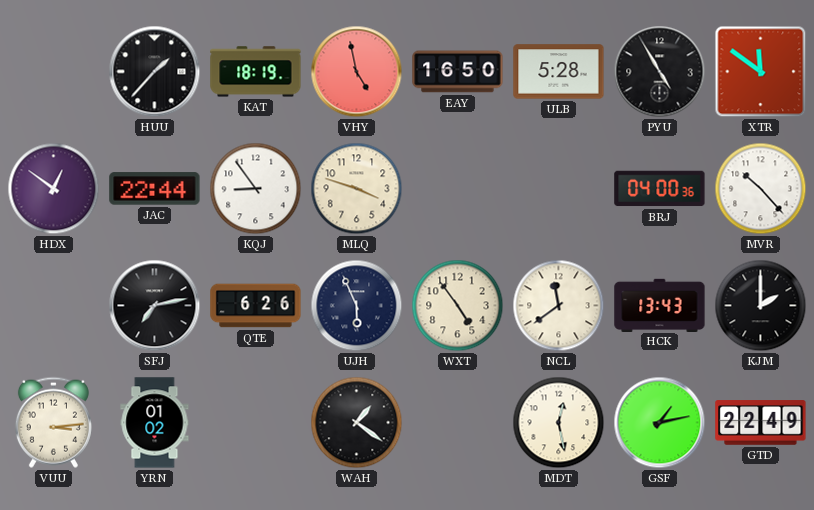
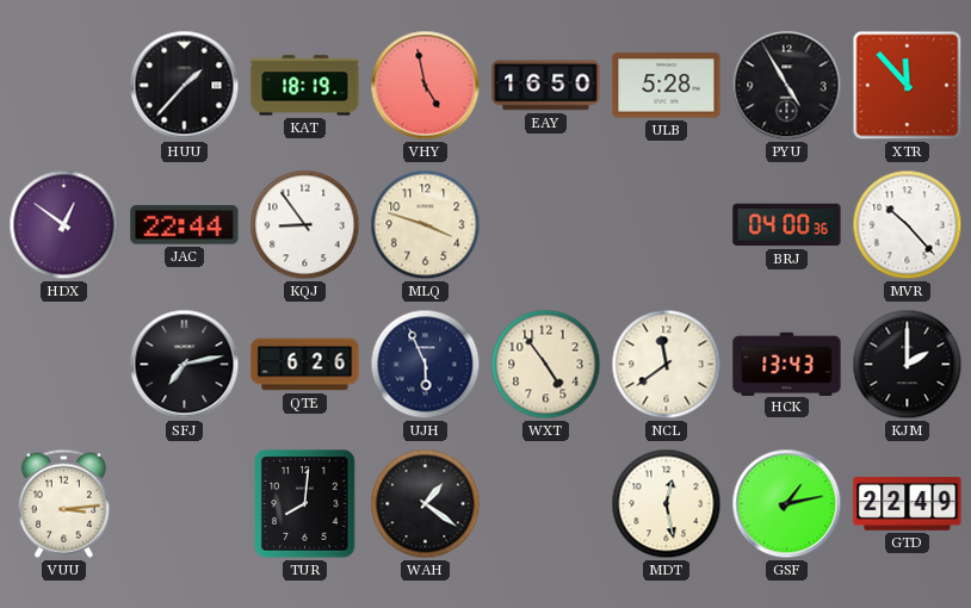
XTR: 11:51 -> 11:53 (908, 86)
YRN: 01:02 -> none (155, 423)
TUR: none -> 8:01 (305, 504)
